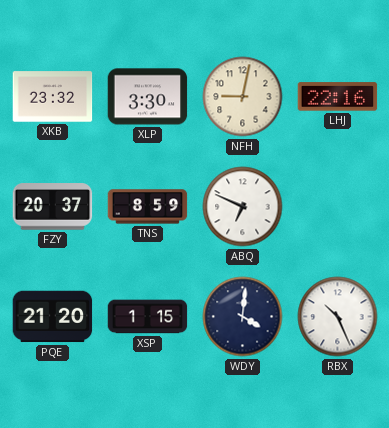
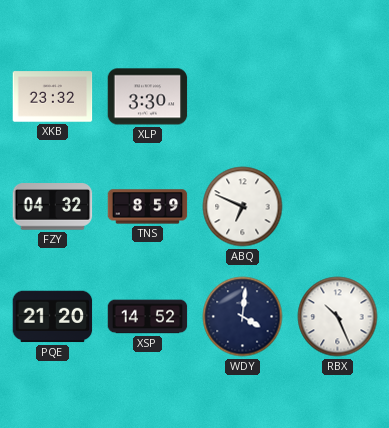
NFH: 9:02 -> none (243, 97)
LHJ: 22:16 -> none (338, 97)
FZY: 20:37 -> 04:32 (53, 207)
XSP: 1:15 -> 14:52 (148, 317)
